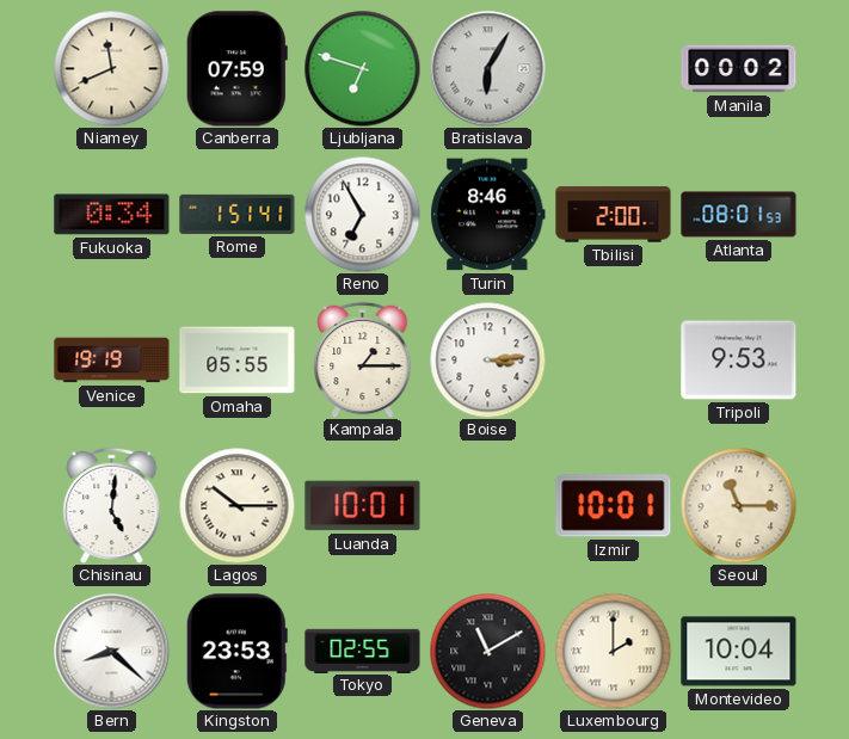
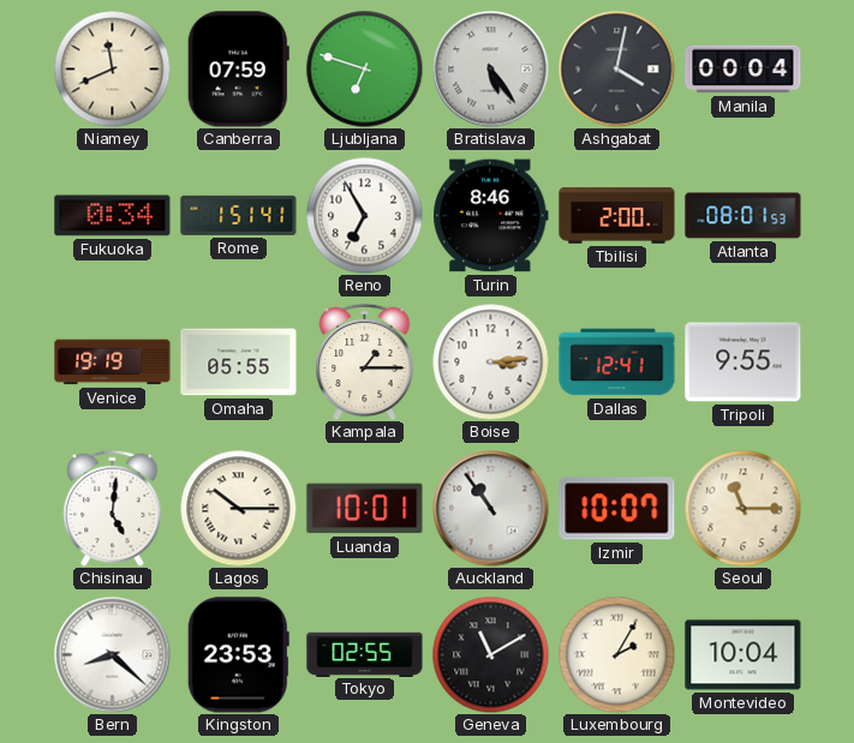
Bratislava: 6:05 -> 5:24 (491, 70)
Ashgabat: none -> 4:02 (617, 70)
Manila: 00:02 -> 00:04 (743, 70)
Dallas: none -> 12:41 (617, 362)
Tripoli: 9:53 -> 9:55 (743, 362)
Auckland: none -> 10:54 (491, 509)
Izmir: 10:01 -> 10:07 (617, 509)
Luxembourg: 2:00 -> 2:05 (616, 654)
